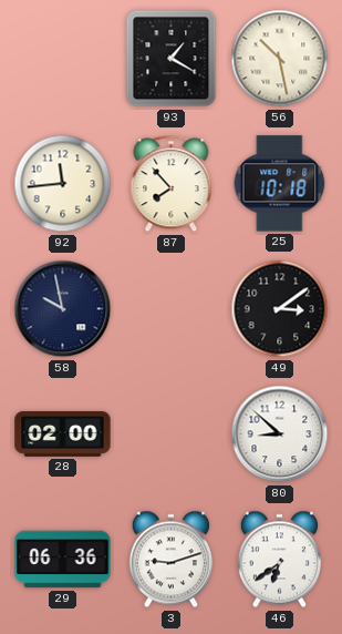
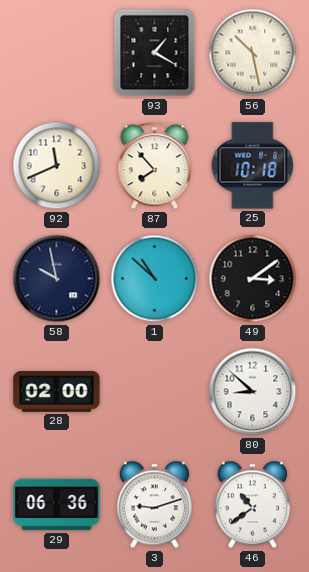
92: 11:44 -> 11:41 (57, 166)
1: none -> 10:52 (155, 279)
46: 6:39 -> 10:39 (252, 505)
